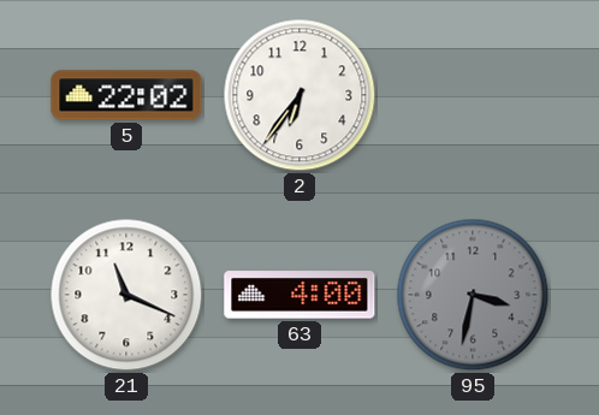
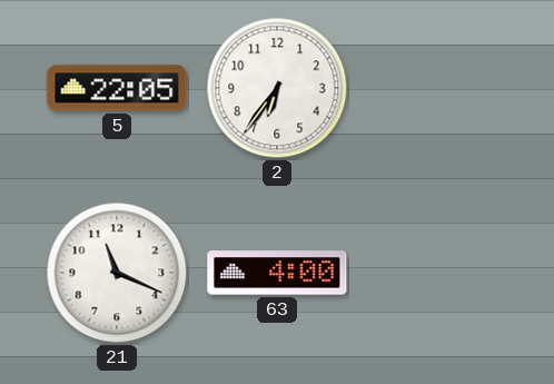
5: 22:02 -> 22:05 (117, 88)
95: 3:32 -> none (473, 295)
